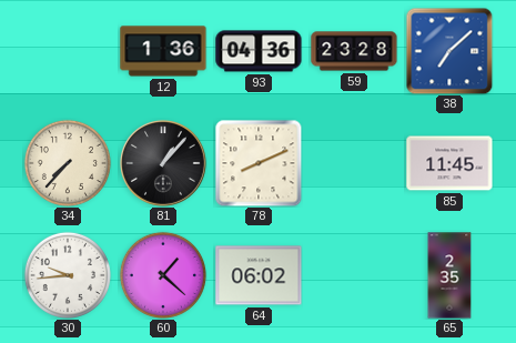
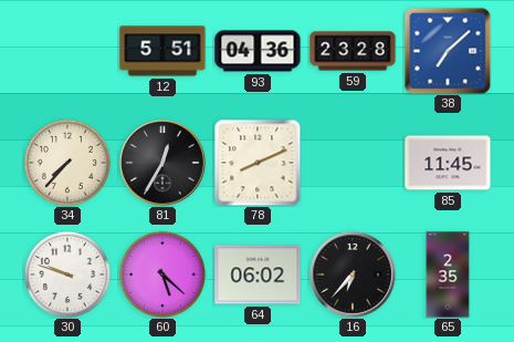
12: 1:36 -> 5:51 (162, 51)
81: 1:07 -> 12:35 (164, 164)
30: 9:44 -> 9:48 (67, 274)
60: 1:22 -> 5:22 (162, 274)
16: none -> 6:37 (354, 276)
